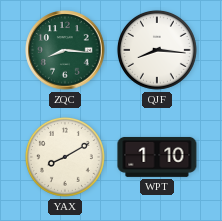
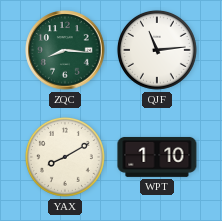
QJF: 8:16 -> 11:14 (157, 50)
